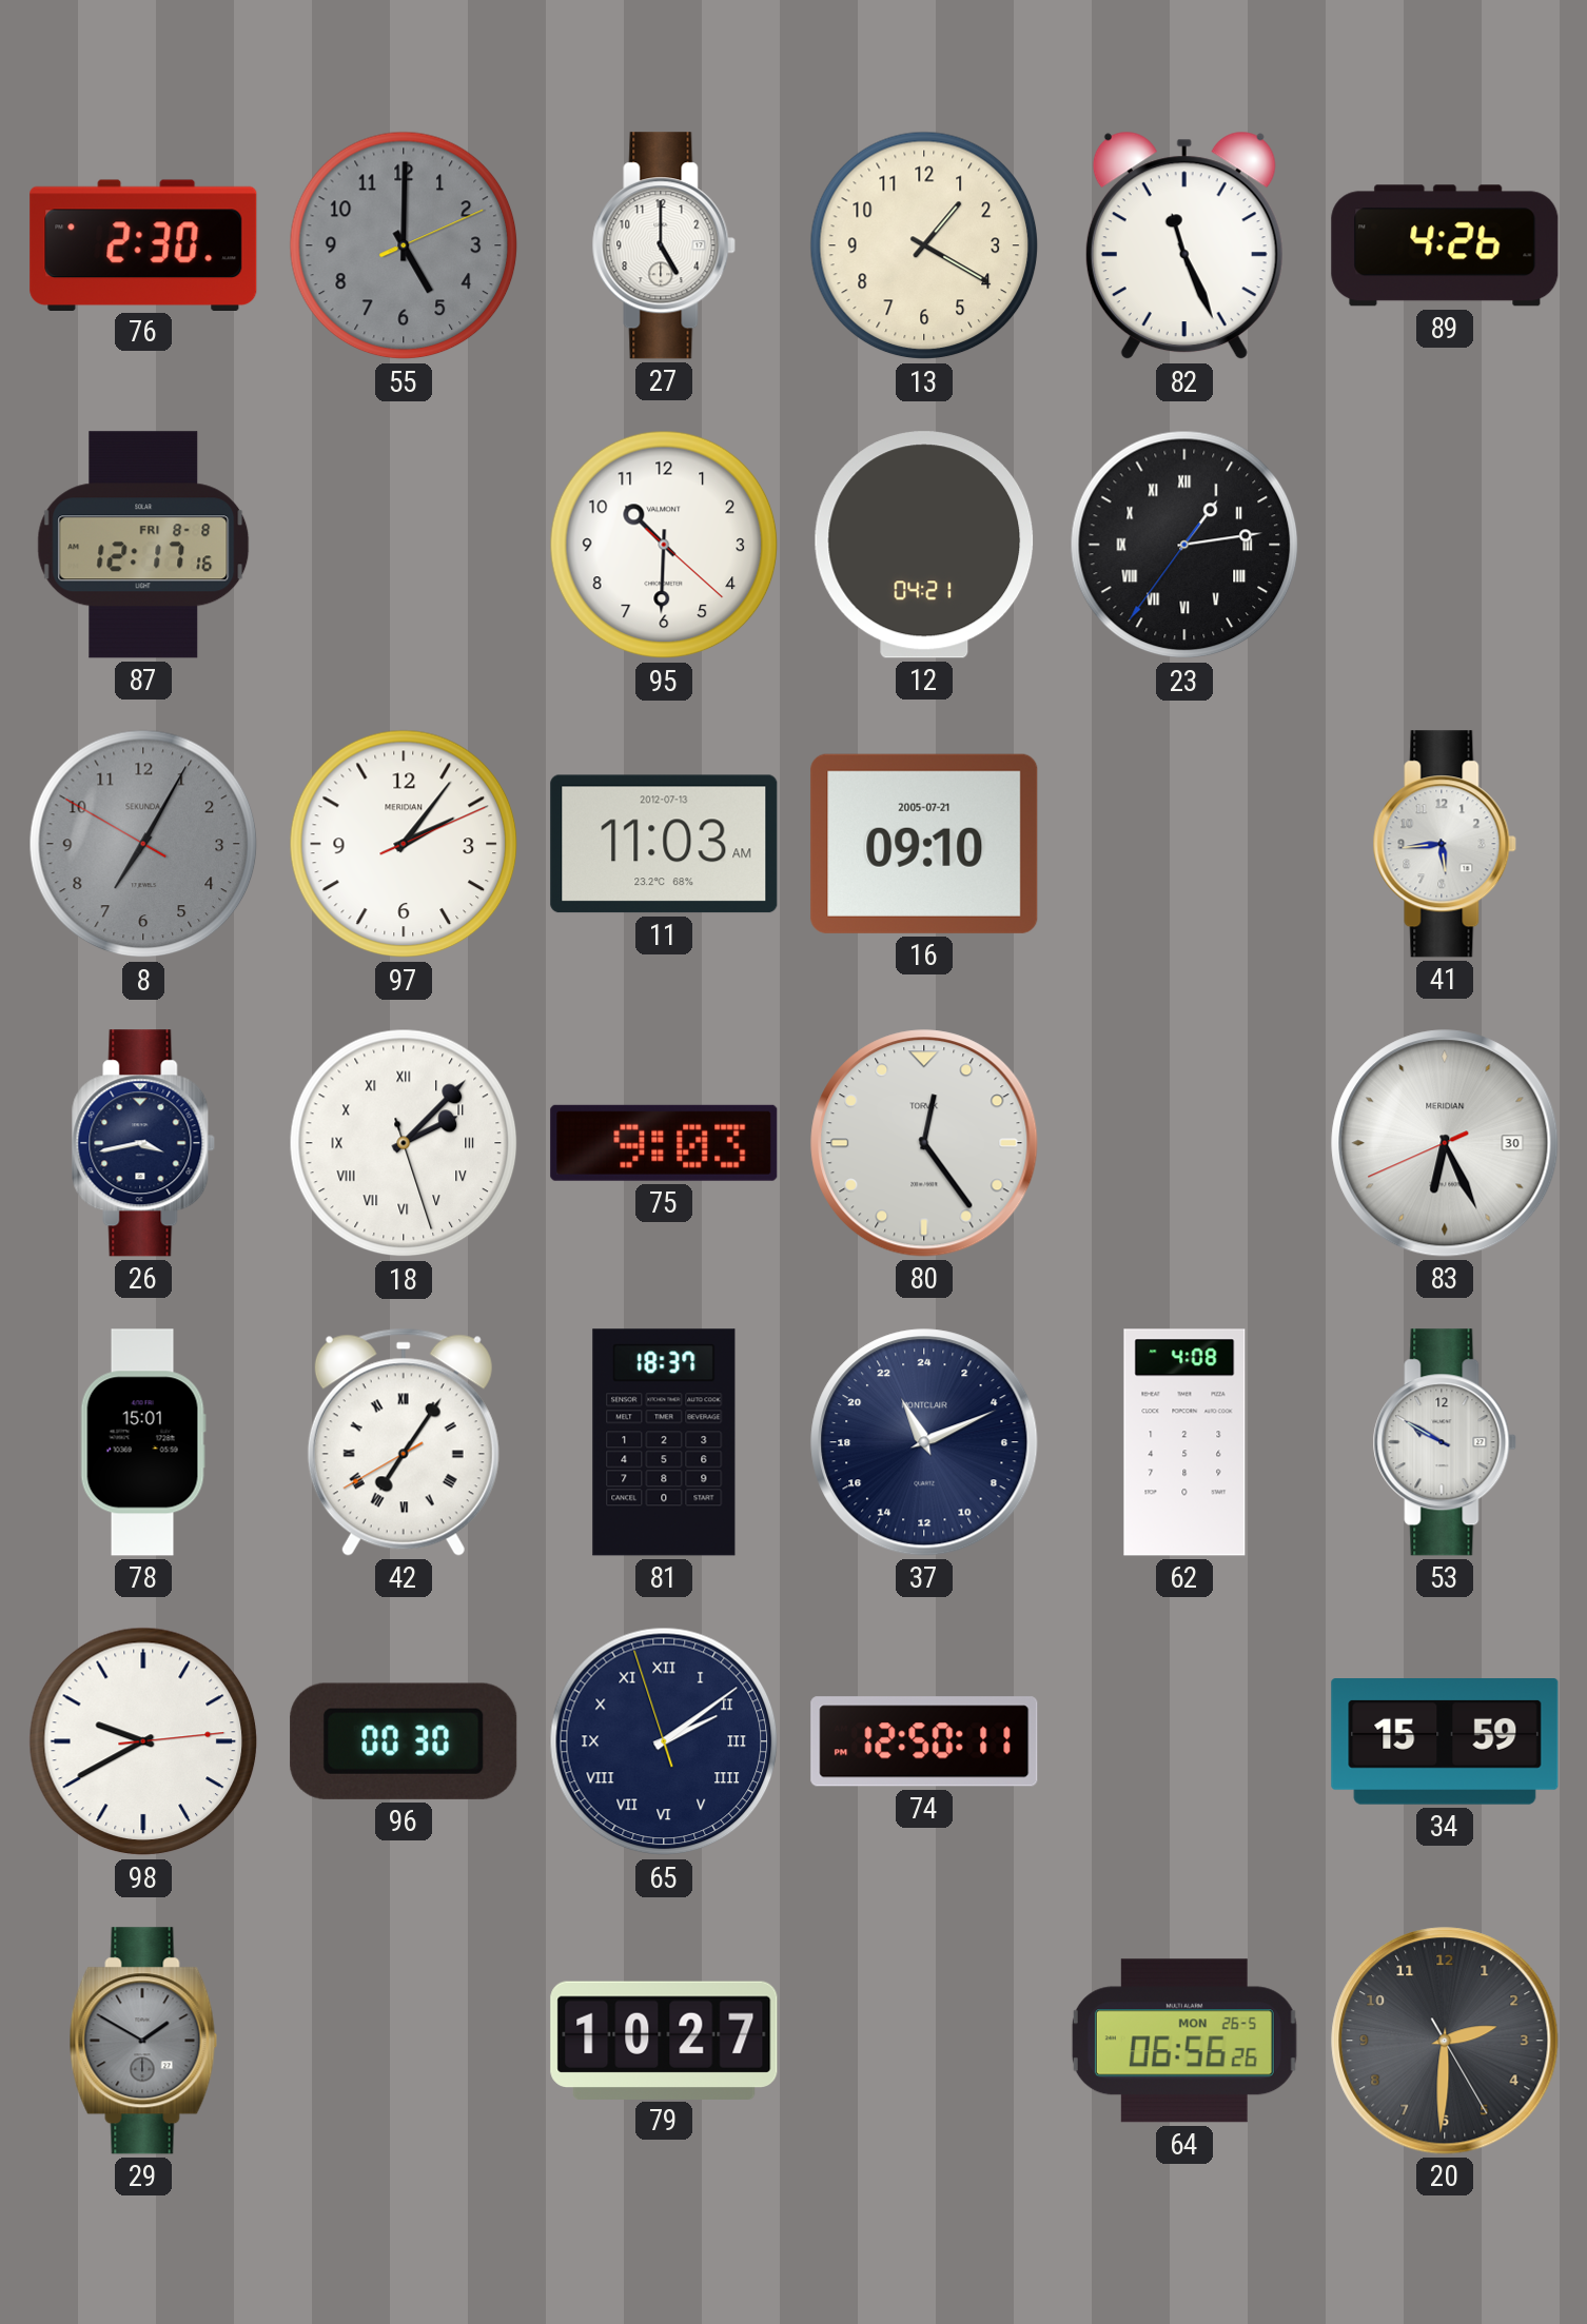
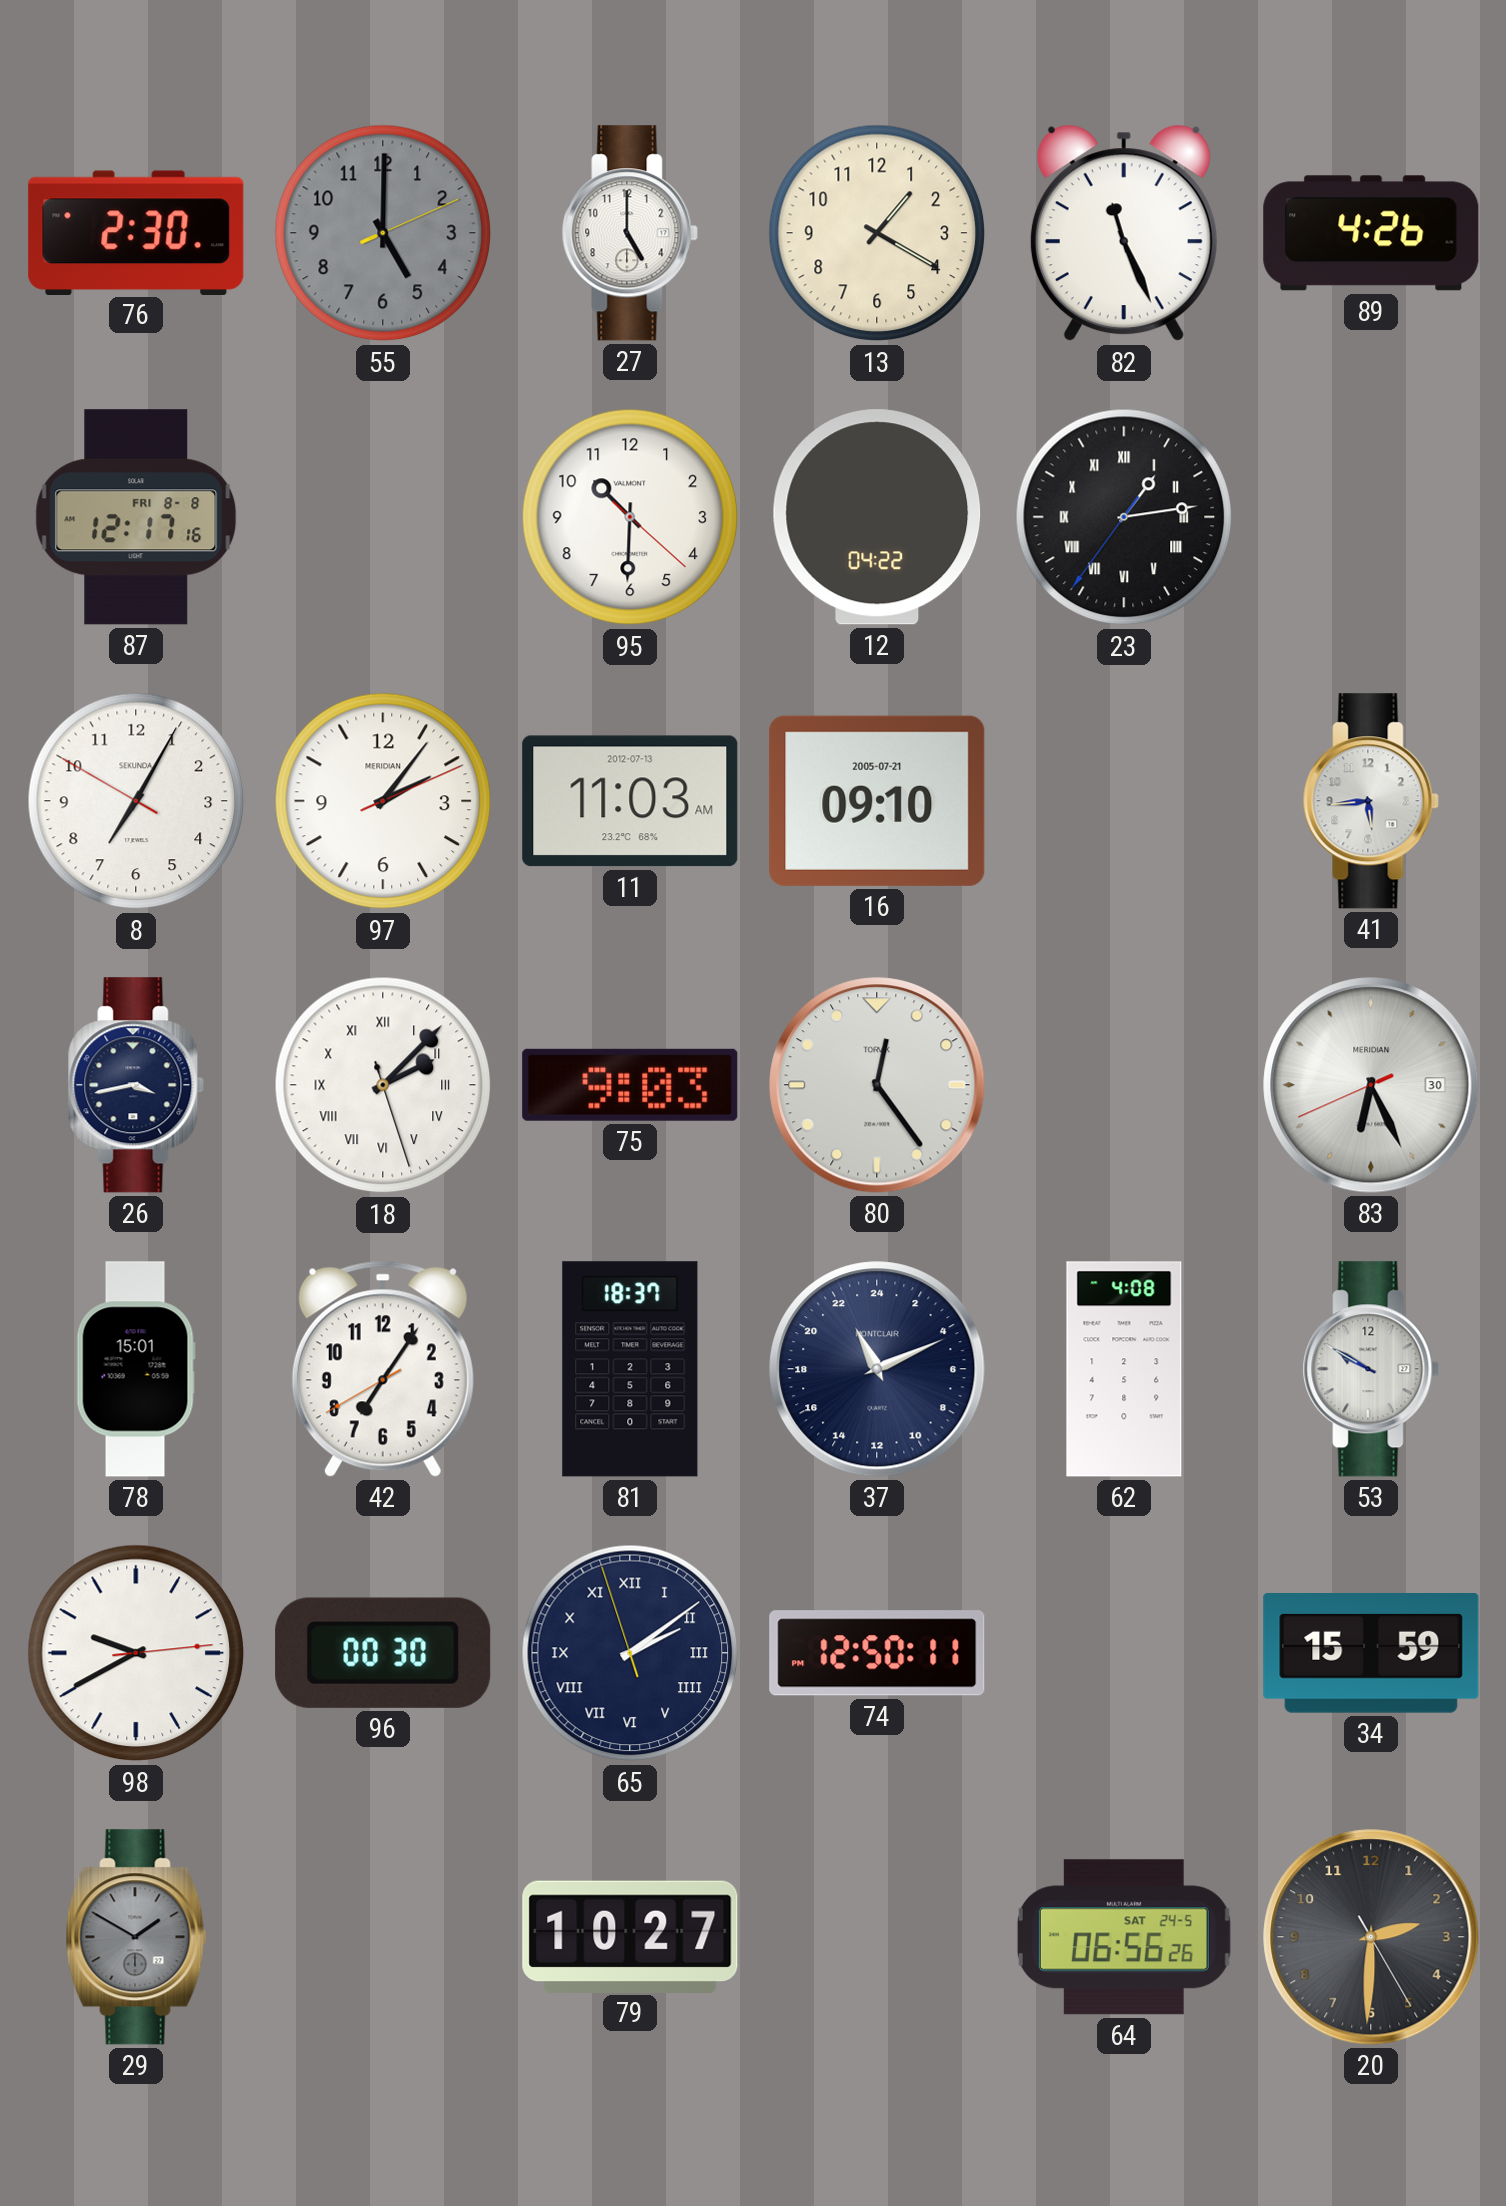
12: 04:21 -> 04:22 (877, 517)
8 dial: grey -> white (136, 801)
42 numerals: Roman -> Arabic (383, 1369)
64 date: MON 26-5 -> SAT 24-5 (1124, 1937)
